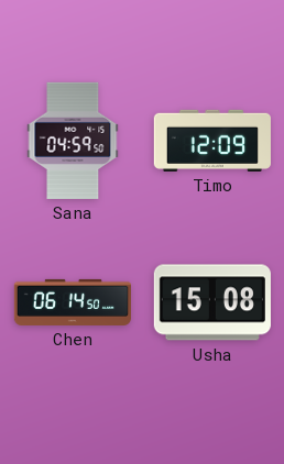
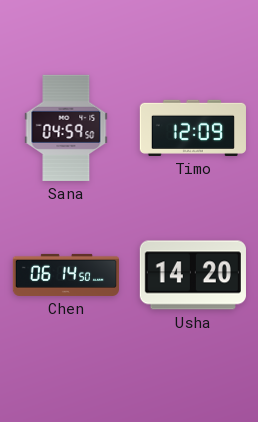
Usha: 15:08 -> 14:20 (193, 275)
